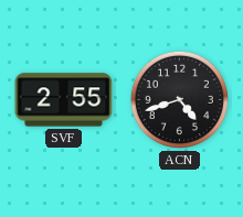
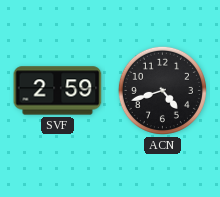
SVF: 2:55 -> 2:59 (58, 91)
